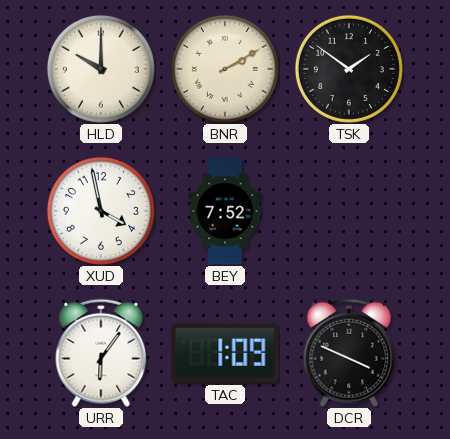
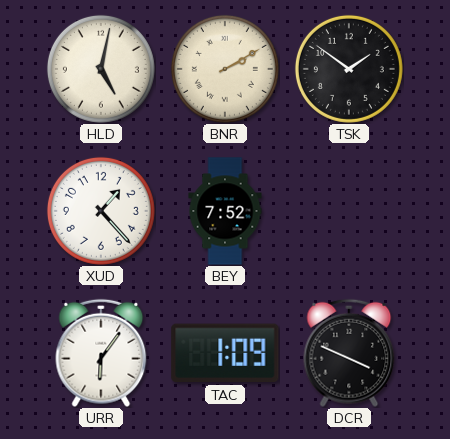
HLD: 10:00 -> 5:02 (101, 69)
XUD: 3:58 -> 1:23 (101, 211)
